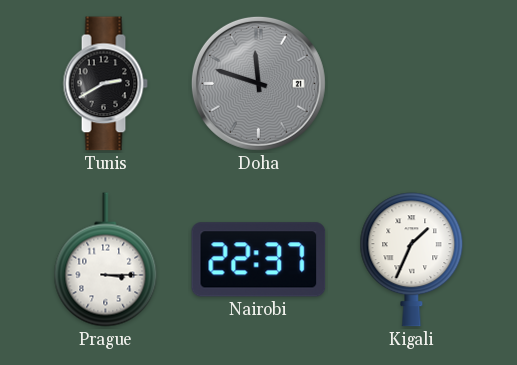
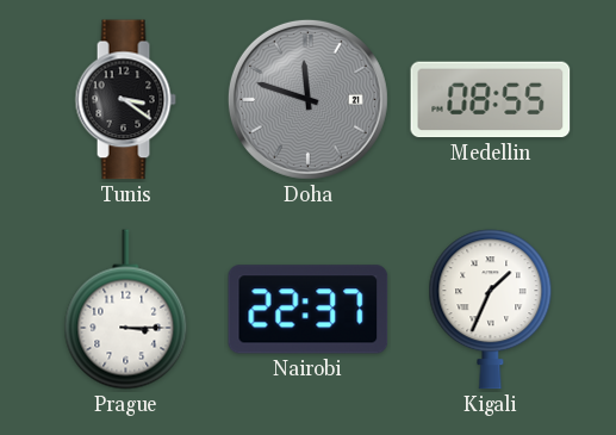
Tunis: 2:40 -> 3:21 (125, 100)
Medellin: none -> 08:55 (491, 100)
